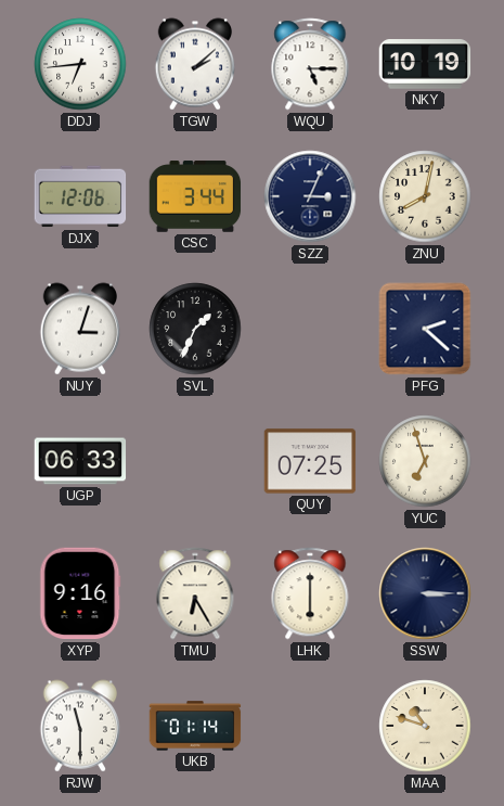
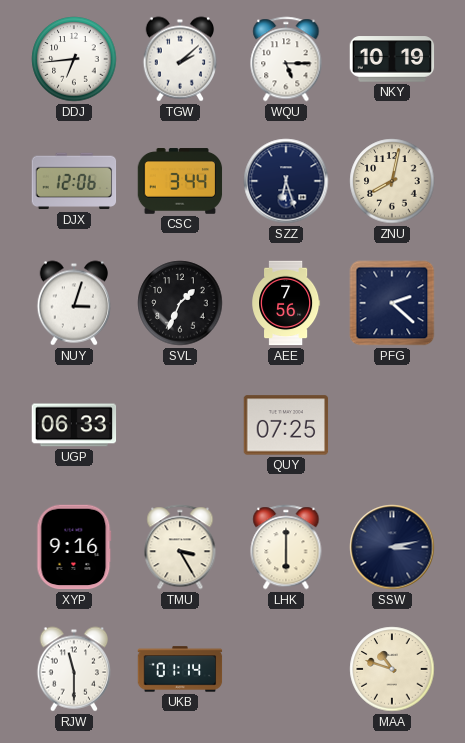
SZZ: 3:04 -> 6:27 (286, 181)
AEE: none -> 7:56 (286, 303)
YUC: 6:57 -> none (425, 461)
TMU: 6:25 -> 3:25 (180, 547)
SSW: 3:15 -> 3:13 (392, 547)
